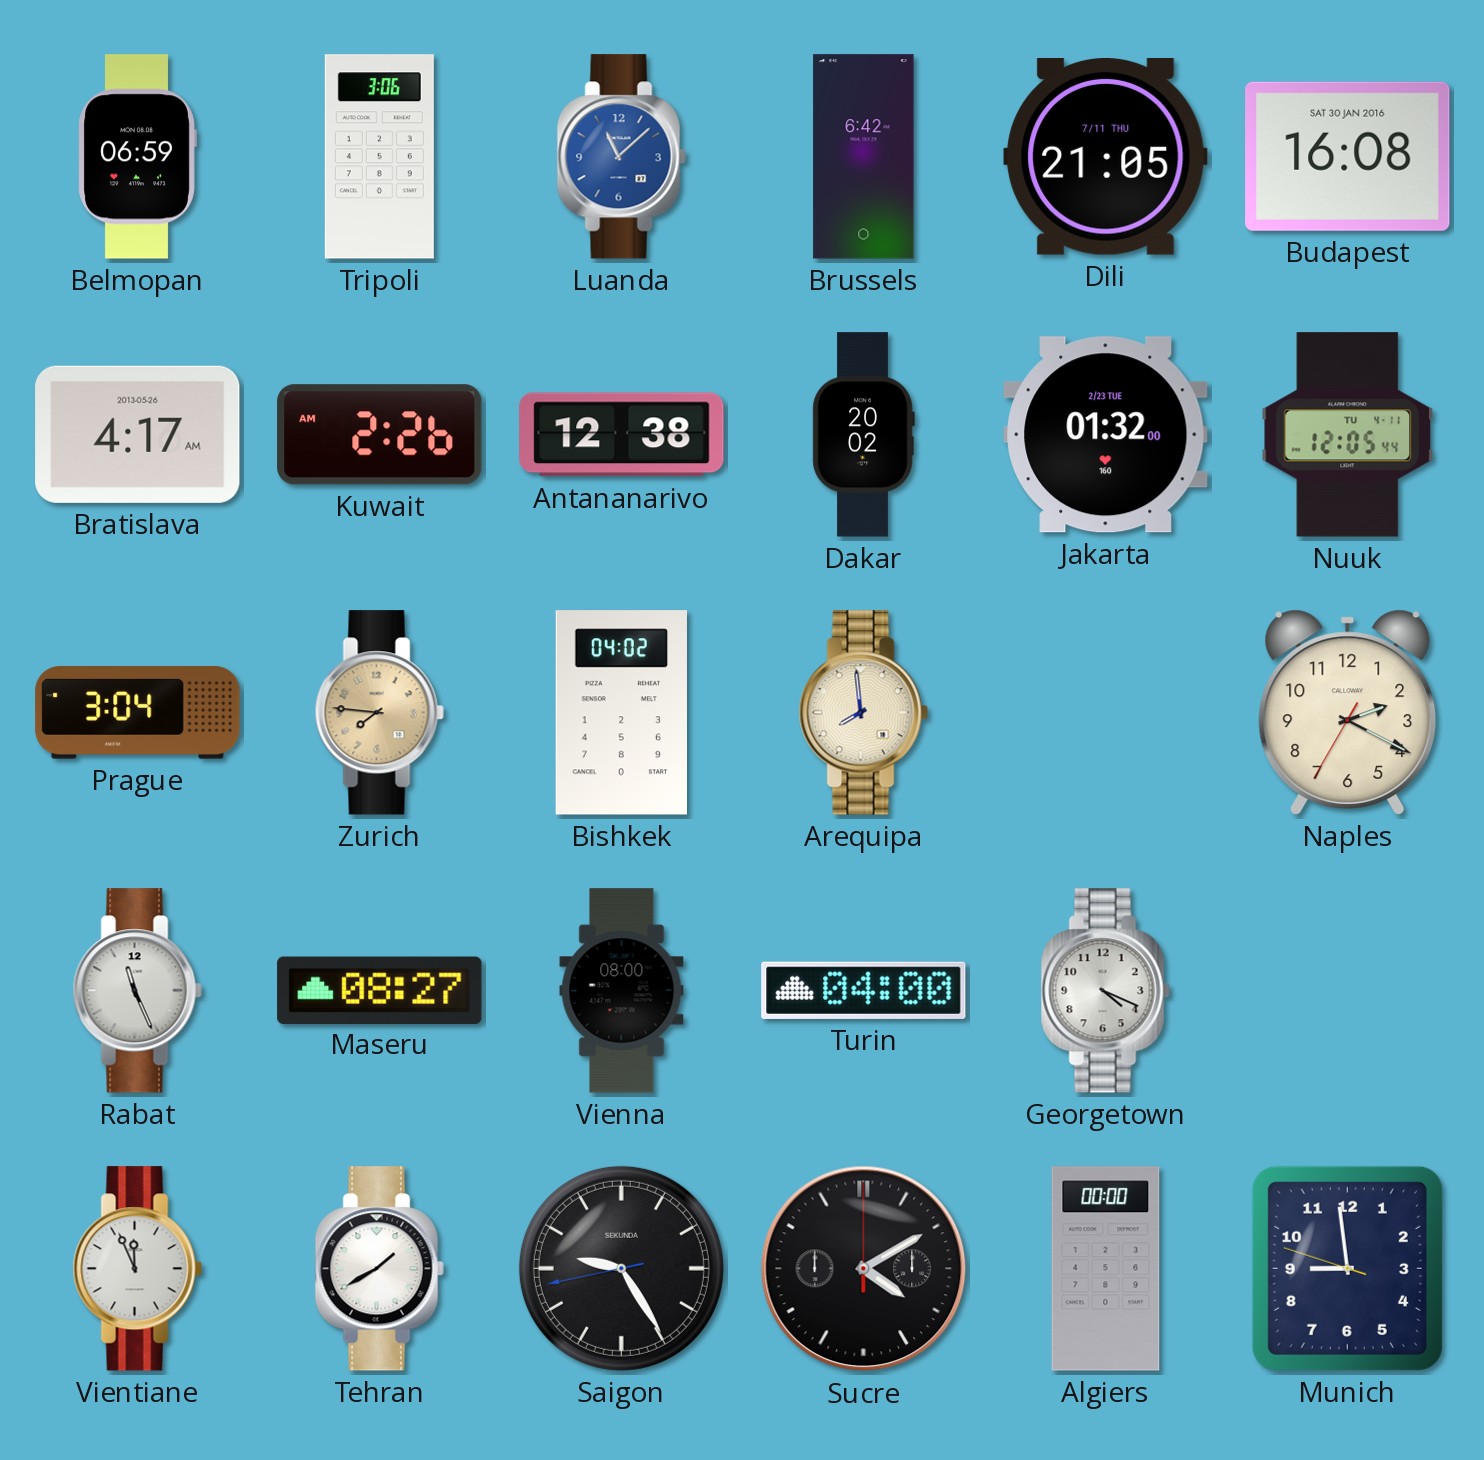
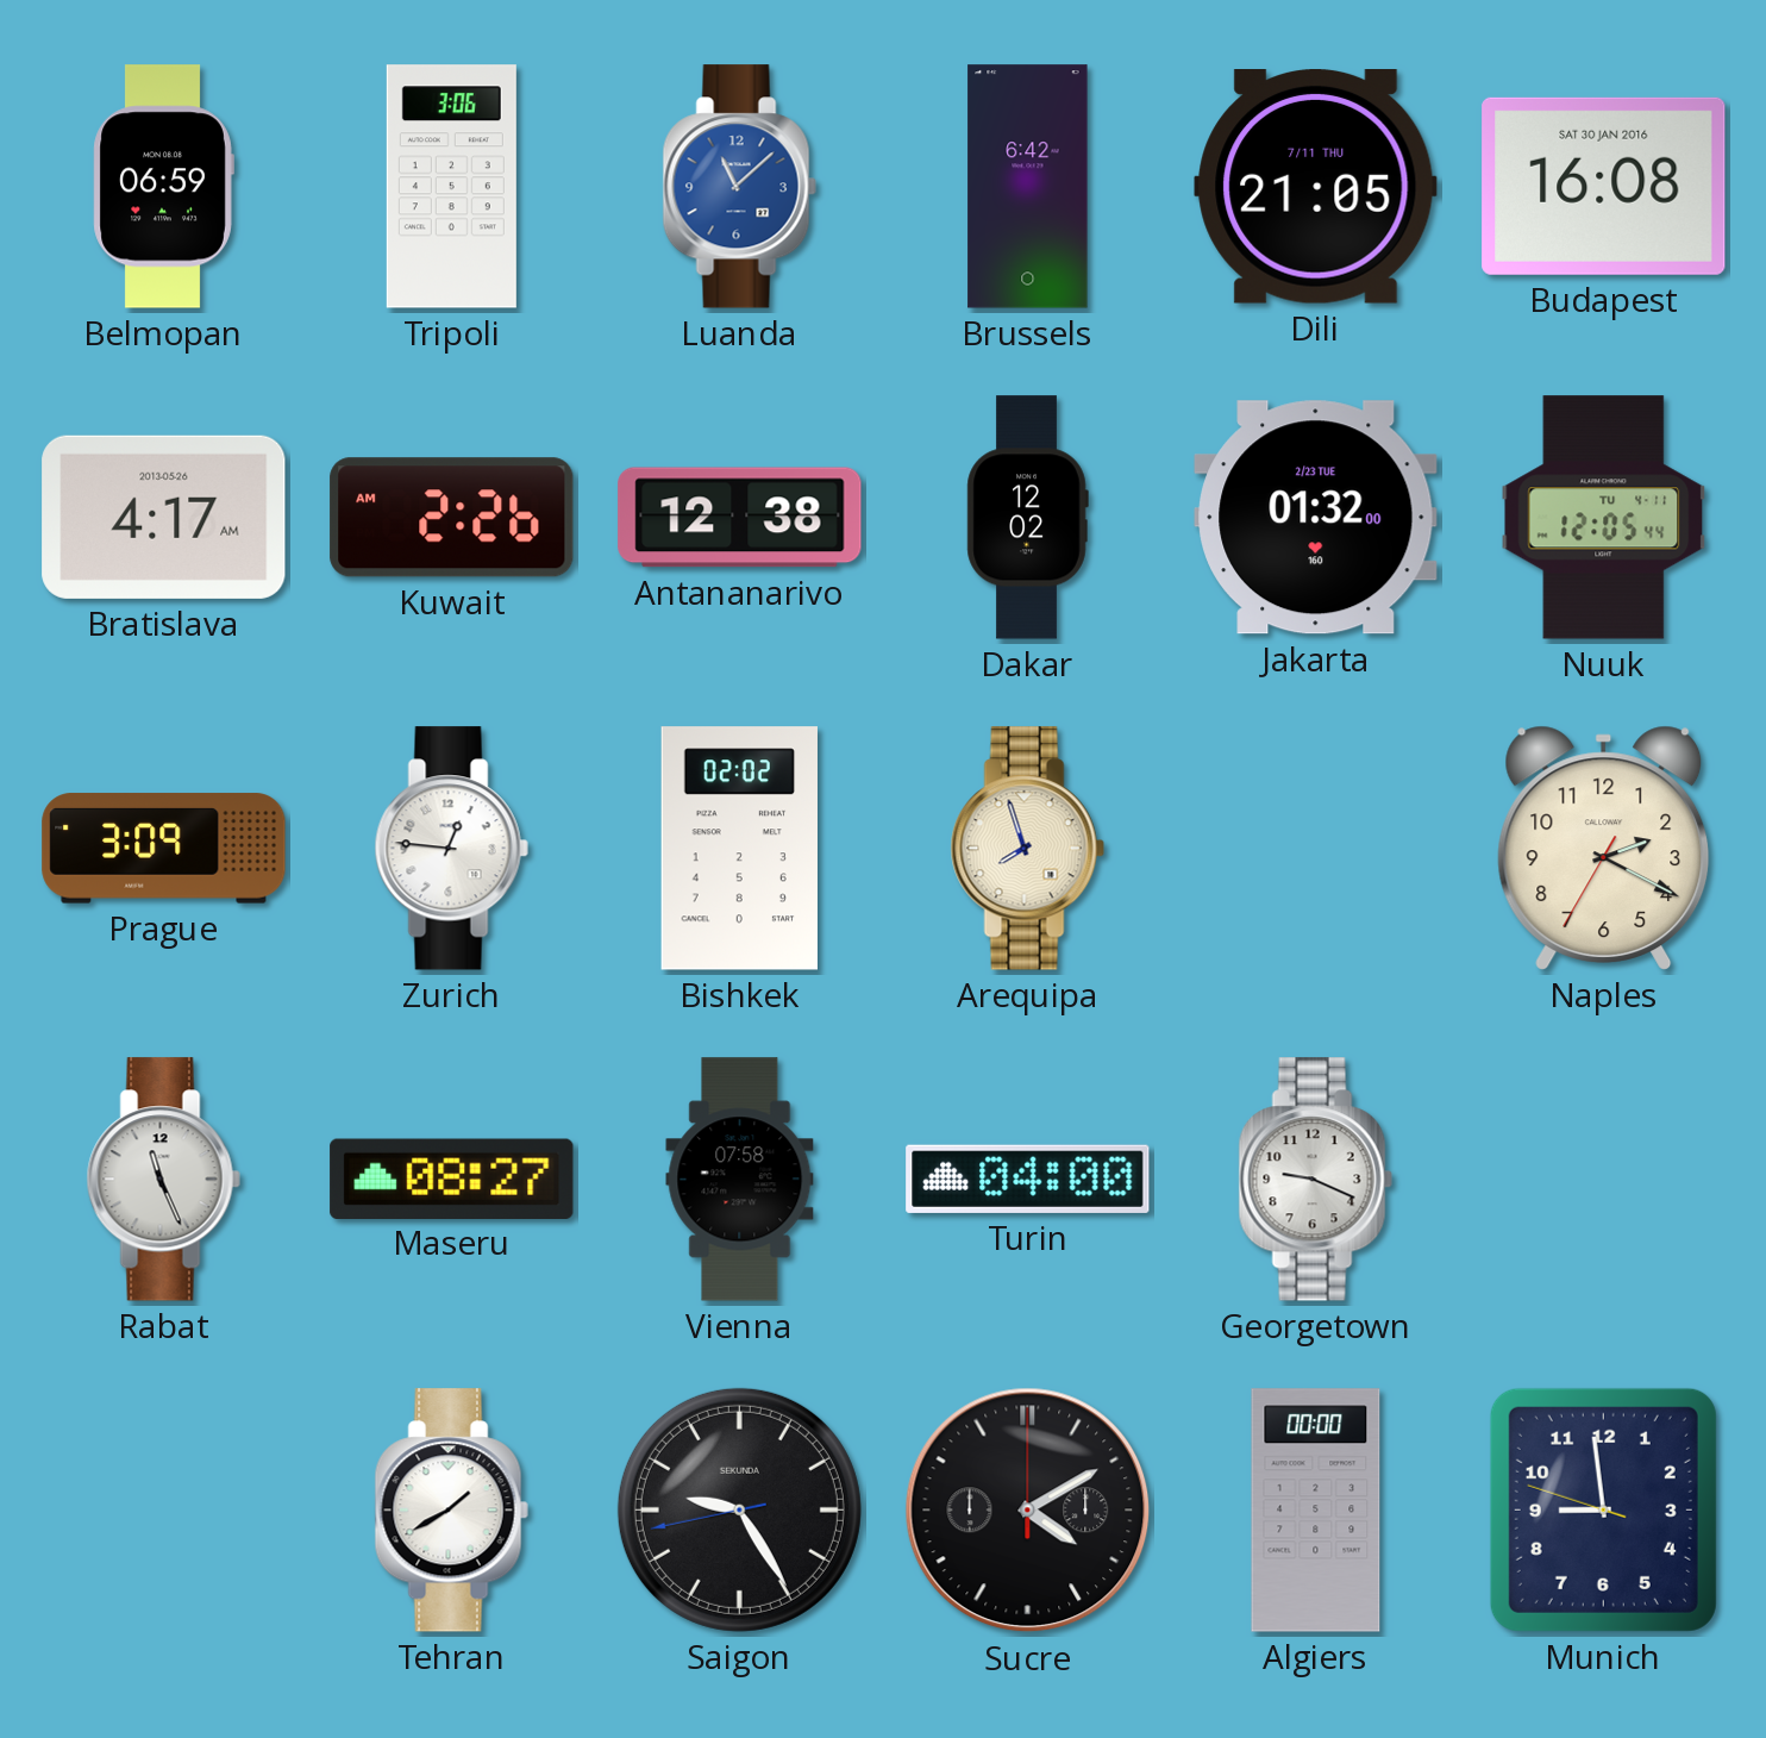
Dakar: 20:02 -> 12:02 (1027, 518)
Prague: 3:04 -> 3:09 (164, 849)
Zurich: 7:46 -> 12:46 (451, 849)
Zurich dial: champagne -> white (451, 849)
Bishkek: 04:02 -> 02:02 (739, 849)
Arequipa: 7:59 -> 7:57 (1027, 849)
Vienna: 08:00 -> 07:58 (740, 1180)
Georgetown: 4:19 -> 9:19 (1315, 1180)
Vientiane: 11:56 -> none (137, 1269)
